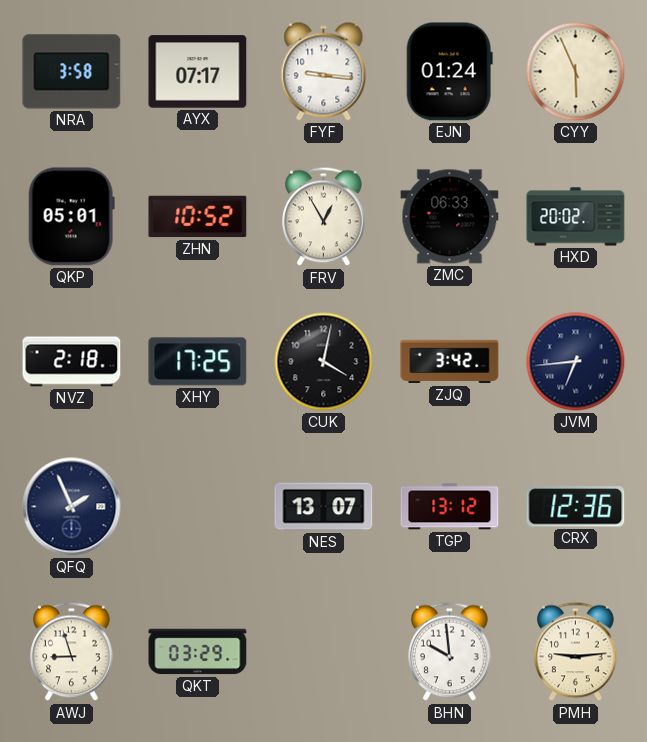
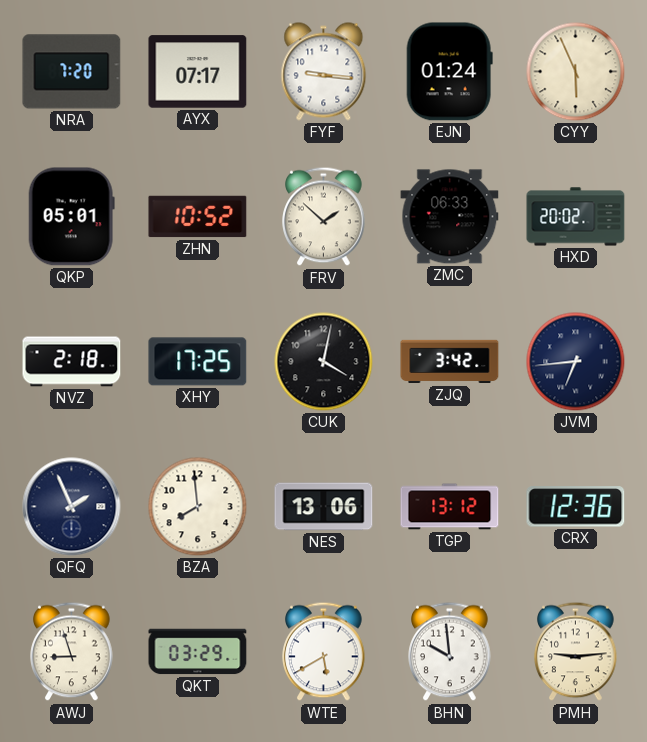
NRA: 3:58 -> 7:20 (72, 72)
FRV: 12:55 -> 1:52 (324, 217)
BZA: none -> 7:59 (198, 507)
NES: 13:07 -> 13:06 (324, 507)
WTE: none -> 5:40 (324, 652)
